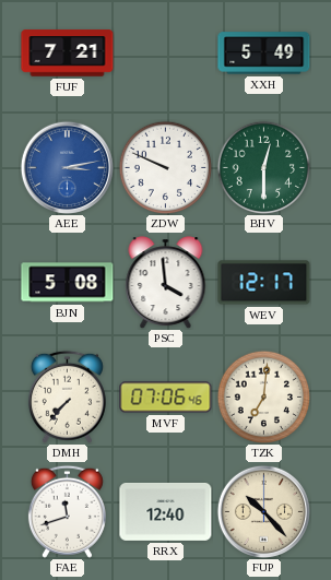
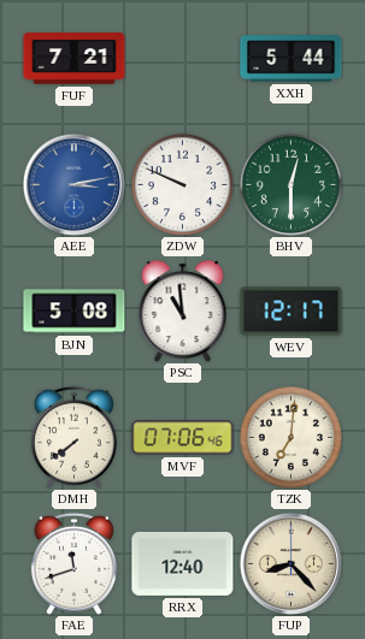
XXH: 5:49 -> 5:44 (292, 59)
PSC: 3:59 -> 10:59 (183, 312)
DMH: 7:37 -> 7:39 (73, 437)
FUP: 10:23 -> 8:23 (290, 563)
